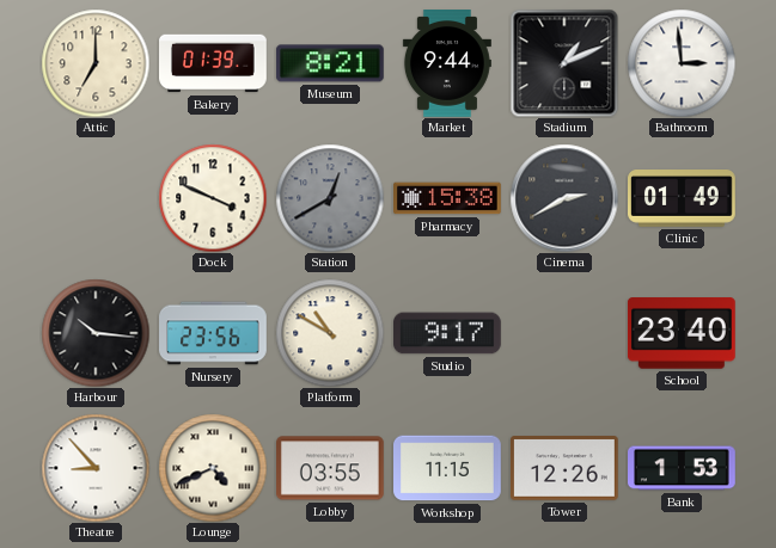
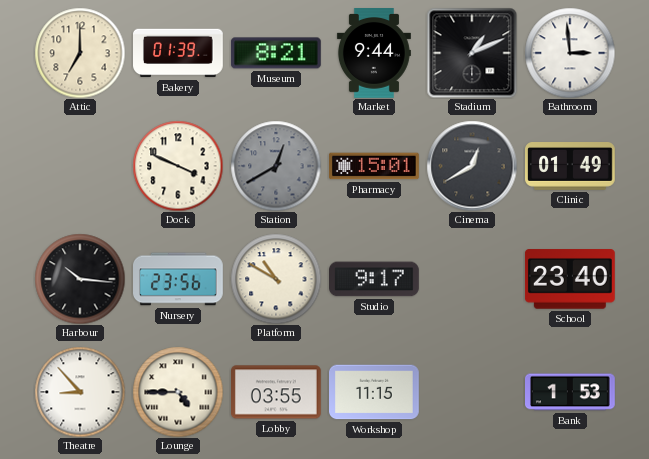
Pharmacy: 15:38 -> 15:01 (375, 166)
Cinema: 2:40 -> 12:40 (472, 166)
Lounge: 4:41 -> 4:45 (178, 392)
Tower: 12:26 -> none (564, 468)
